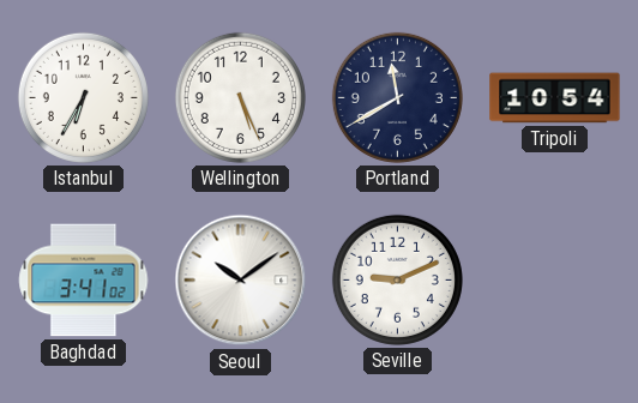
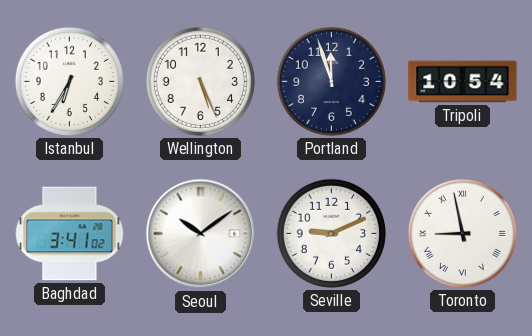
Portland: 11:40 -> 11:57 (331, 81)
Toronto: none -> 8:58 (462, 233)
